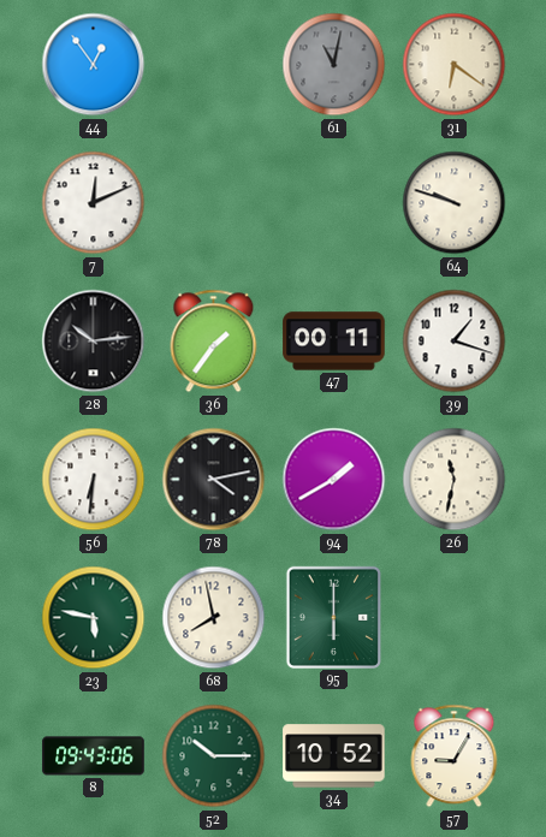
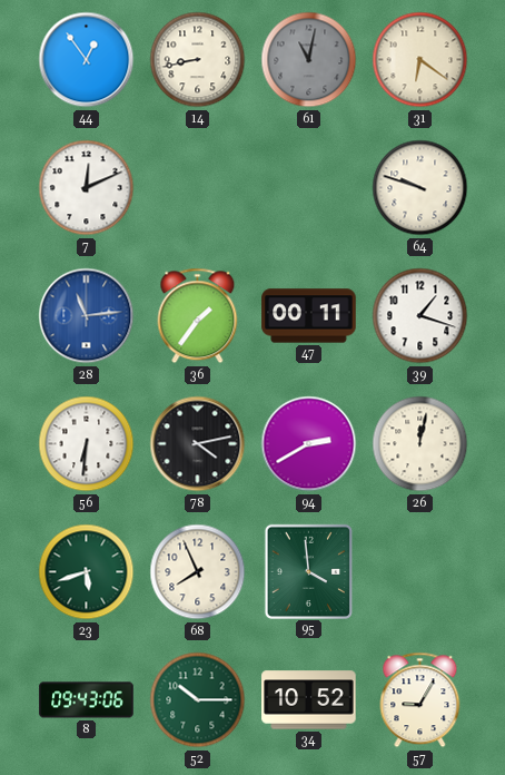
14: none -> 8:43 (198, 60)
28: 10:14 -> 11:14 (87, 316)
28 dial: black -> blue (87, 316)
94: 1:40 -> 2:40 (309, 444)
26: 11:32 -> 12:02 (420, 444)
23: 5:47 -> 5:42 (87, 572)
68: 7:58 -> 7:56 (198, 572)
95: 6:00 -> 3:59 (308, 571)
